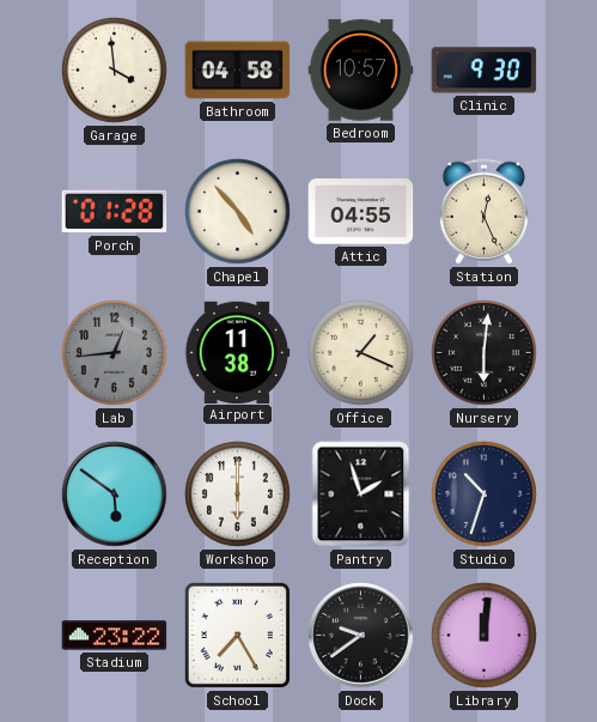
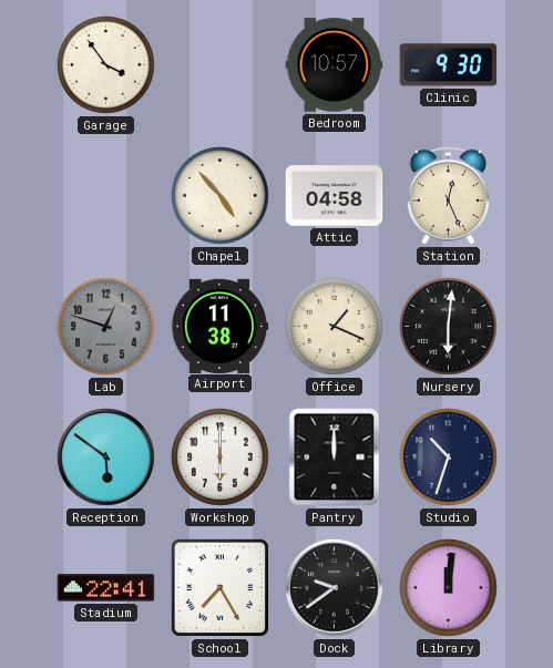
Garage: 3:59 -> 3:54 (106, 65)
Bathroom: 04:58 -> none (238, 71)
Porch: 01:28 -> none (115, 212)
Attic: 04:55 -> 04:58 (335, 196)
Lab: 12:44 -> 12:48 (106, 327)
Pantry: 1:57 -> 12:00 (335, 458)
Stadium: 23:22 -> 22:41 (106, 588)
